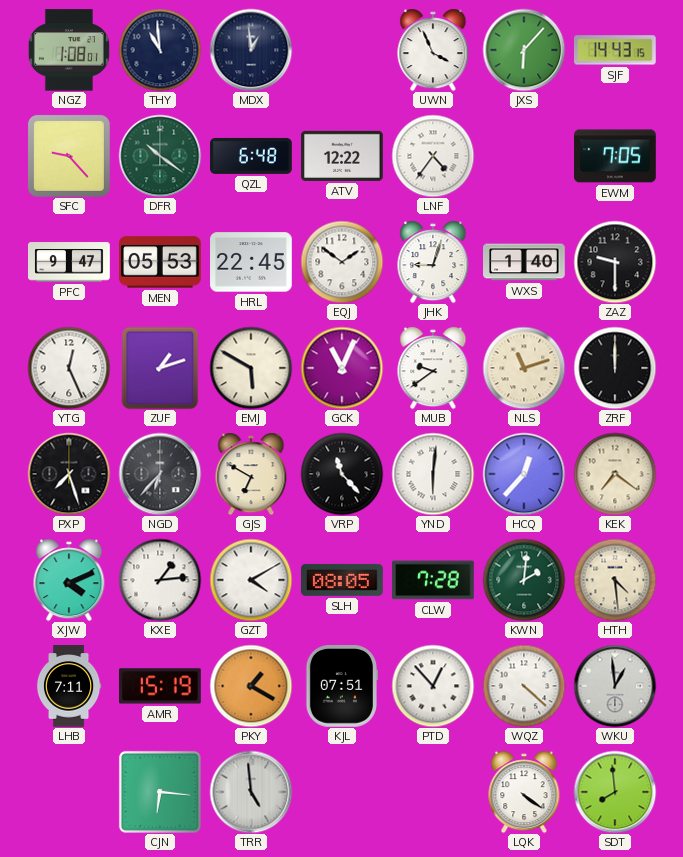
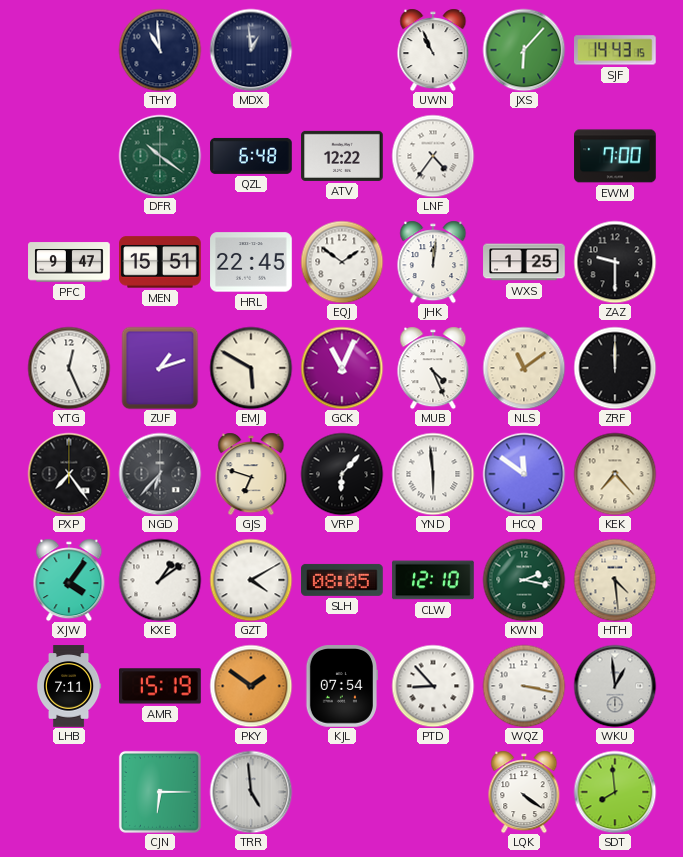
NGZ: 1:08 -> none (69, 50)
UWN: 3:56 -> 10:56 (433, 50)
SFC: 9:23 -> none (69, 156)
EWM: 7:05 -> 7:00 (615, 156)
MEN: 05:53 -> 15:51 (160, 262)
JHK: 9:03 -> 12:01 (433, 262)
WXS: 1:40 -> 1:25 (524, 262)
MUB: 9:39 -> 4:26 (433, 368)
NLS: 11:12 -> 11:09 (524, 368)
PXP: 7:27 -> 7:24 (69, 474)
GJS: 6:50 -> 6:48 (251, 474)
VRP: 11:23 -> 6:07 (342, 474)
YND: 6:01 -> 5:59 (433, 474)
HCQ: 12:37 -> 11:51 (524, 474)
KEK: 7:21 -> 7:23 (615, 474)
XJW: 4:11 -> 4:06 (69, 580)
KXE: 1:14 -> 1:09 (160, 580)
CLW: 7:28 -> 12:10 (433, 580)
KWN: 2:01 -> 2:17 (524, 580)
PKY: 1:20 -> 1:51 (251, 686)
KJL: 07:51 -> 07:54 (341, 686)
PTD: 12:53 -> 8:53 (433, 686)
WQZ: 4:22 -> 3:17 (524, 686)
CJN: 6:16 -> 6:15 (160, 792)
